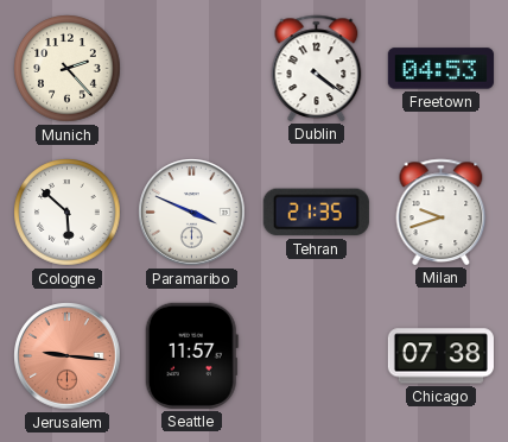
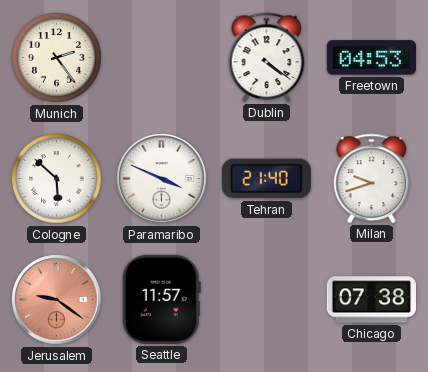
Munich: 2:23 -> 2:24 (57, 58)
Tehran: 21:35 -> 21:40 (266, 179)
Jerusalem: 9:16 -> 9:21 (57, 300)
